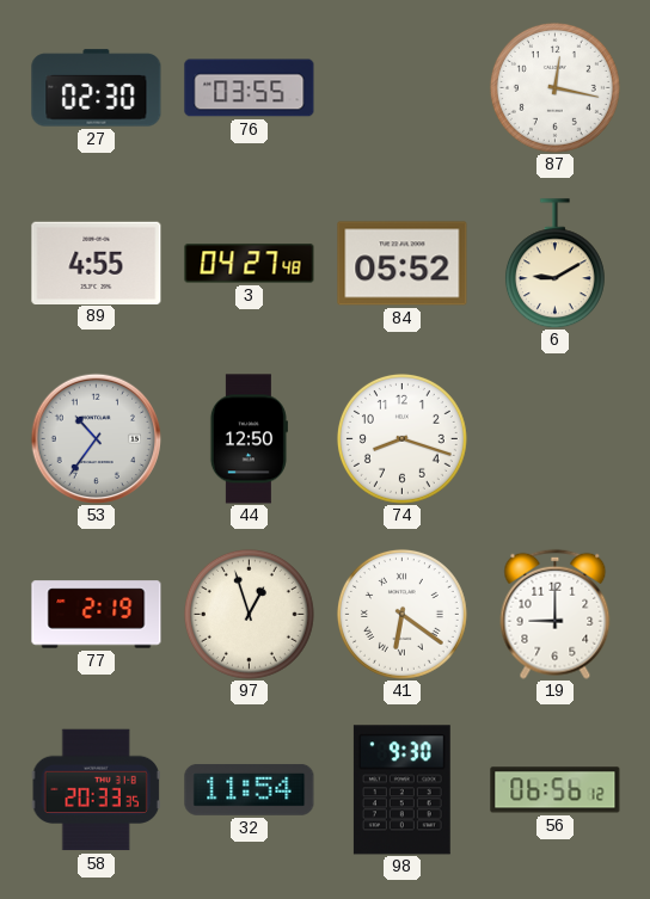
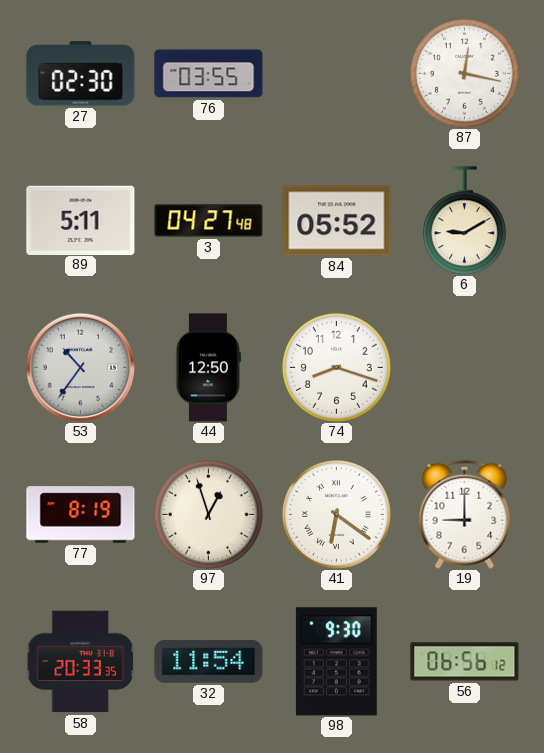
89: 4:55 -> 5:11 (81, 220)
77: 2:19 -> 8:19 (81, 515)
